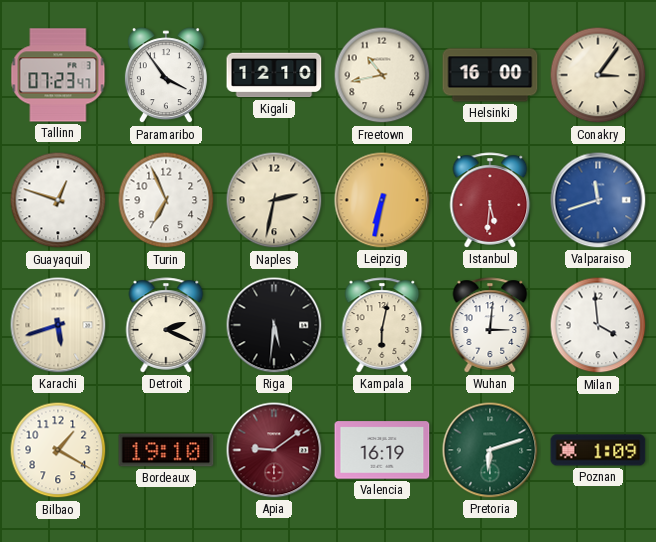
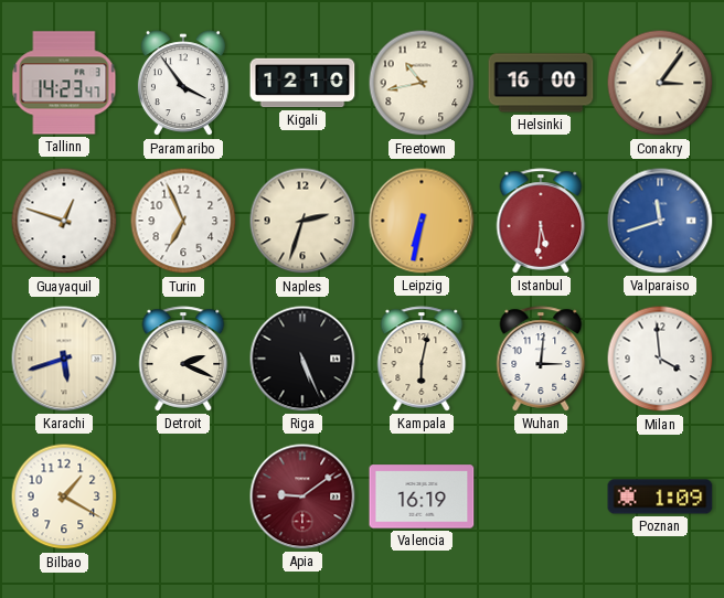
Tallinn: 07:23 -> 14:23 (64, 83)
Naples: 2:32 -> 2:33 (302, 221)
Riga: 5:31 -> 5:26 (302, 359)
Bordeaux: 19:10 -> none (166, 450)
Pretoria: 6:12 -> none (490, 450)
